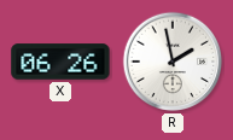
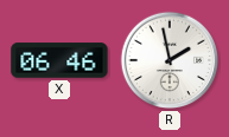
X: 06:26 -> 06:46 (59, 60)
